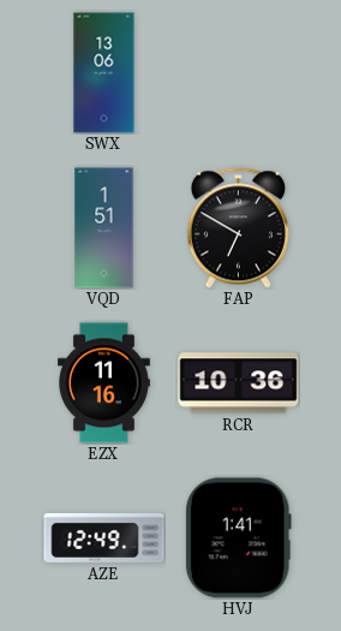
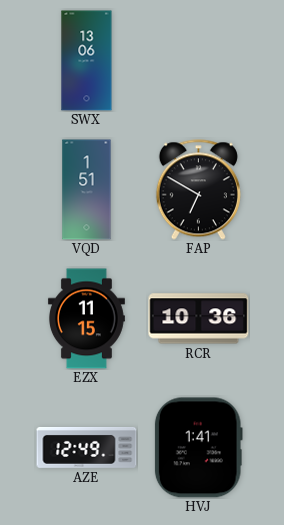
EZX: 11:16 -> 11:15 (86, 319)
